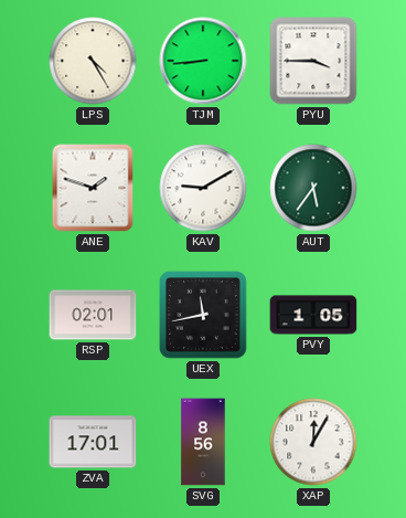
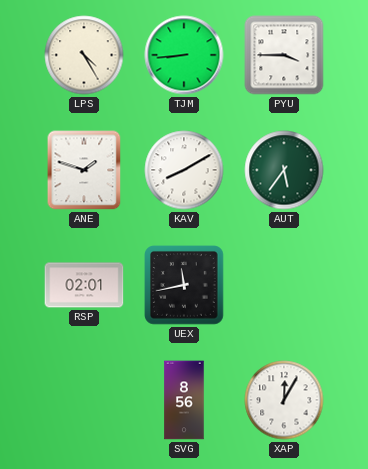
KAV: 9:10 -> 8:10 (184, 170)
PVY: 1:05 -> none (313, 315)
ZVA: 17:01 -> none (93, 442)
